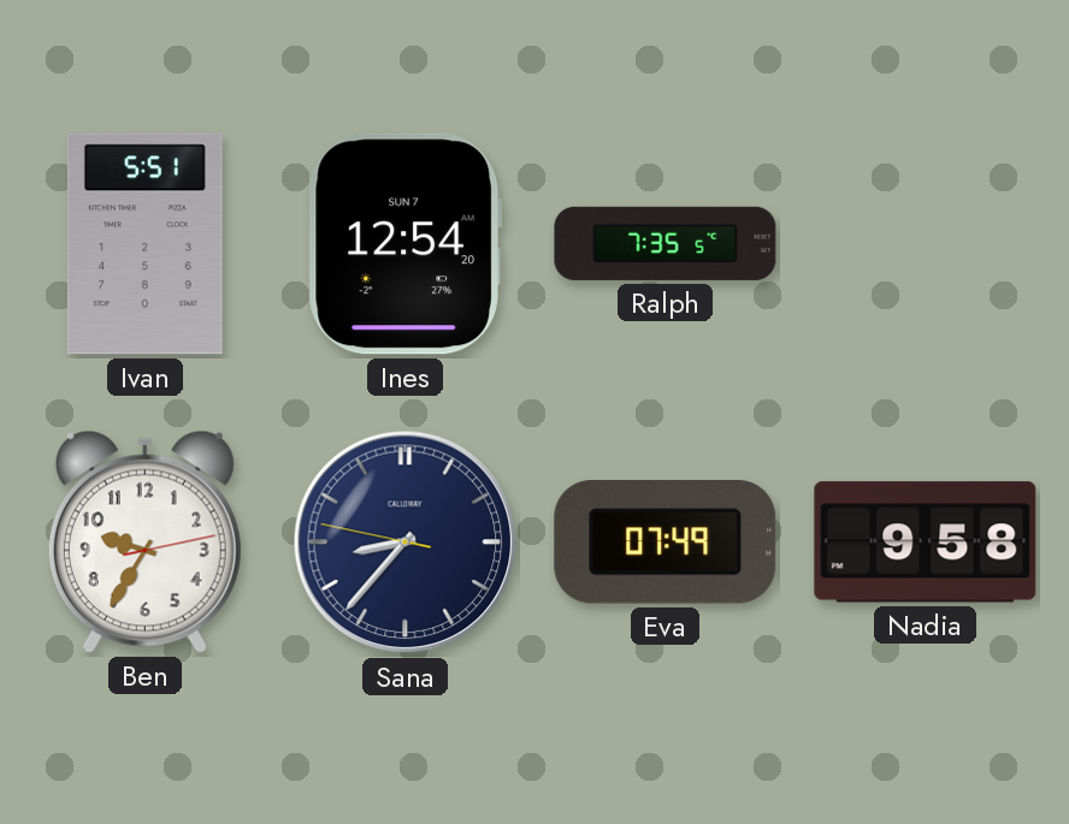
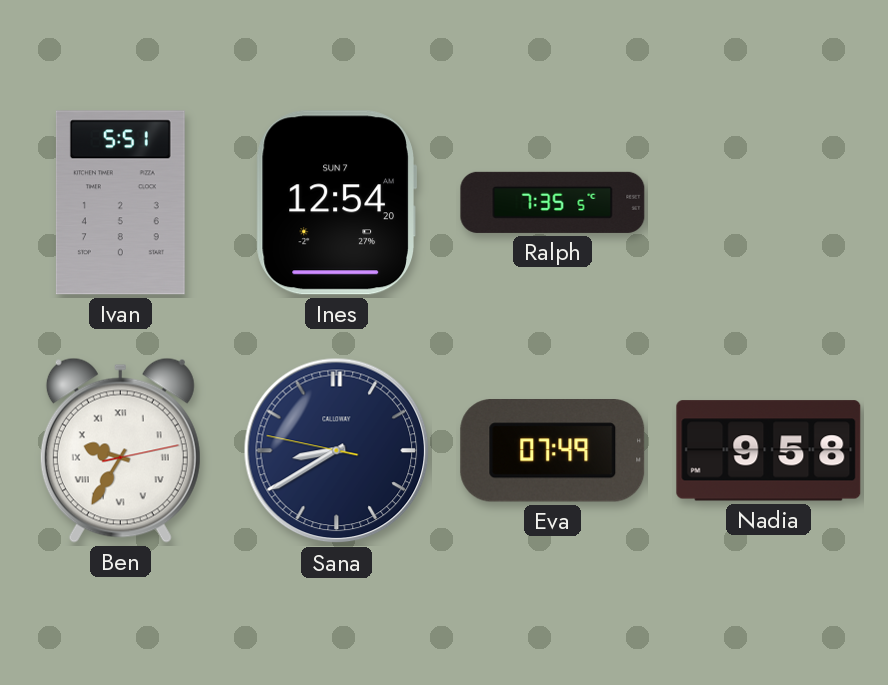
Ben numerals: Arabic -> Roman (120, 450)
Sana: 8:36 -> 8:39 (337, 451)
